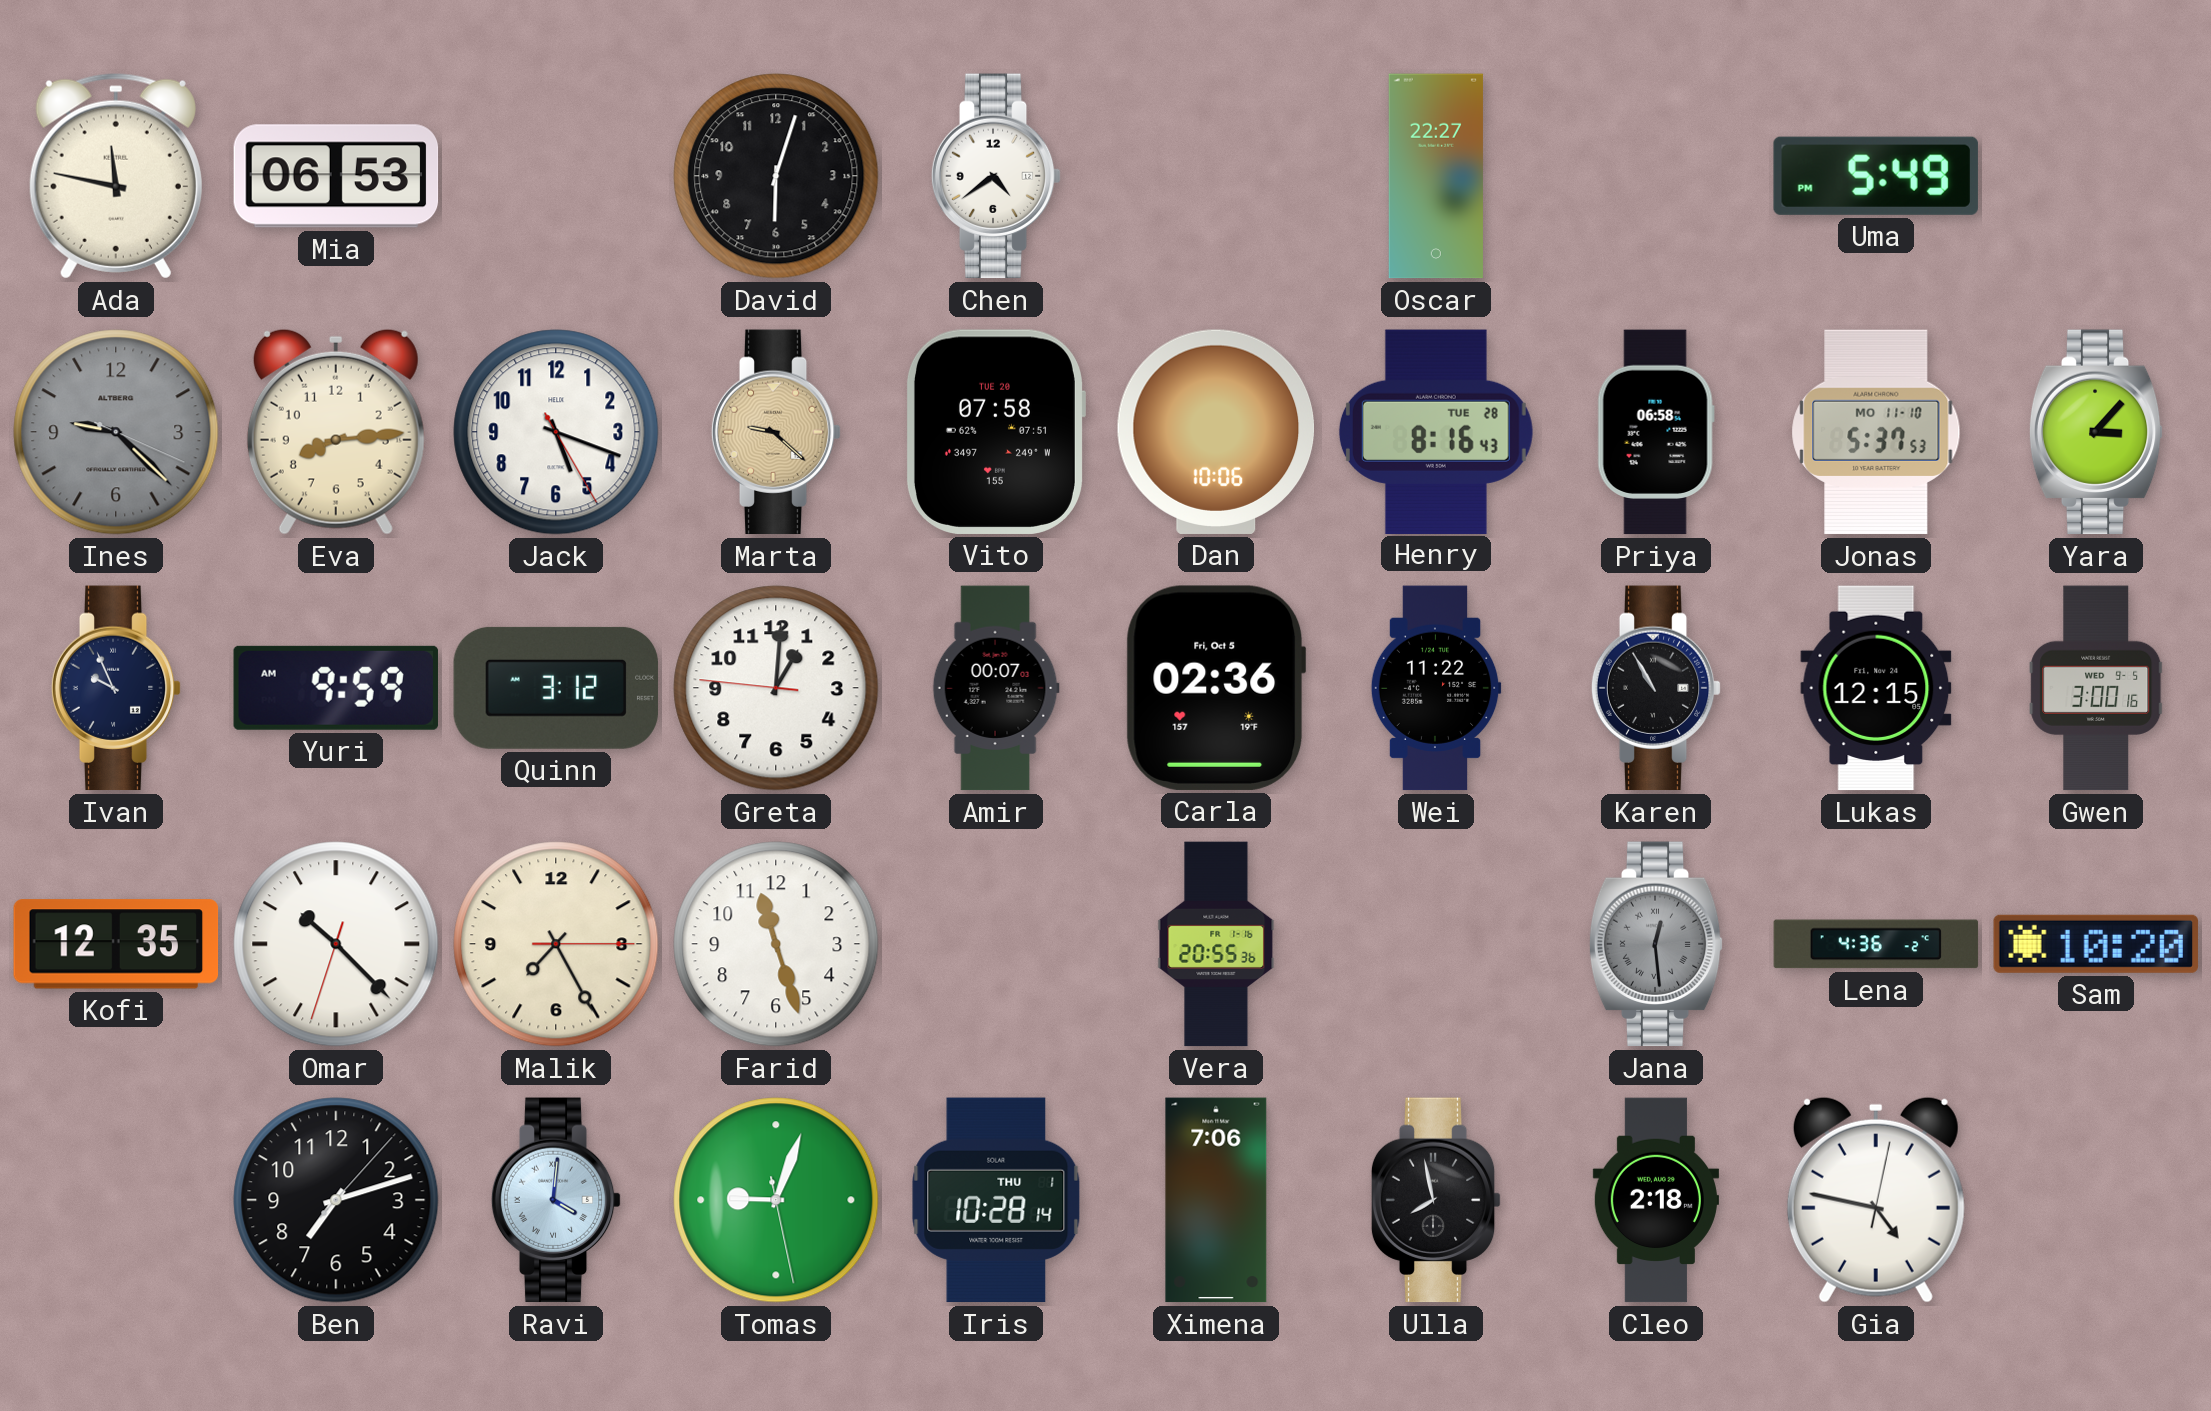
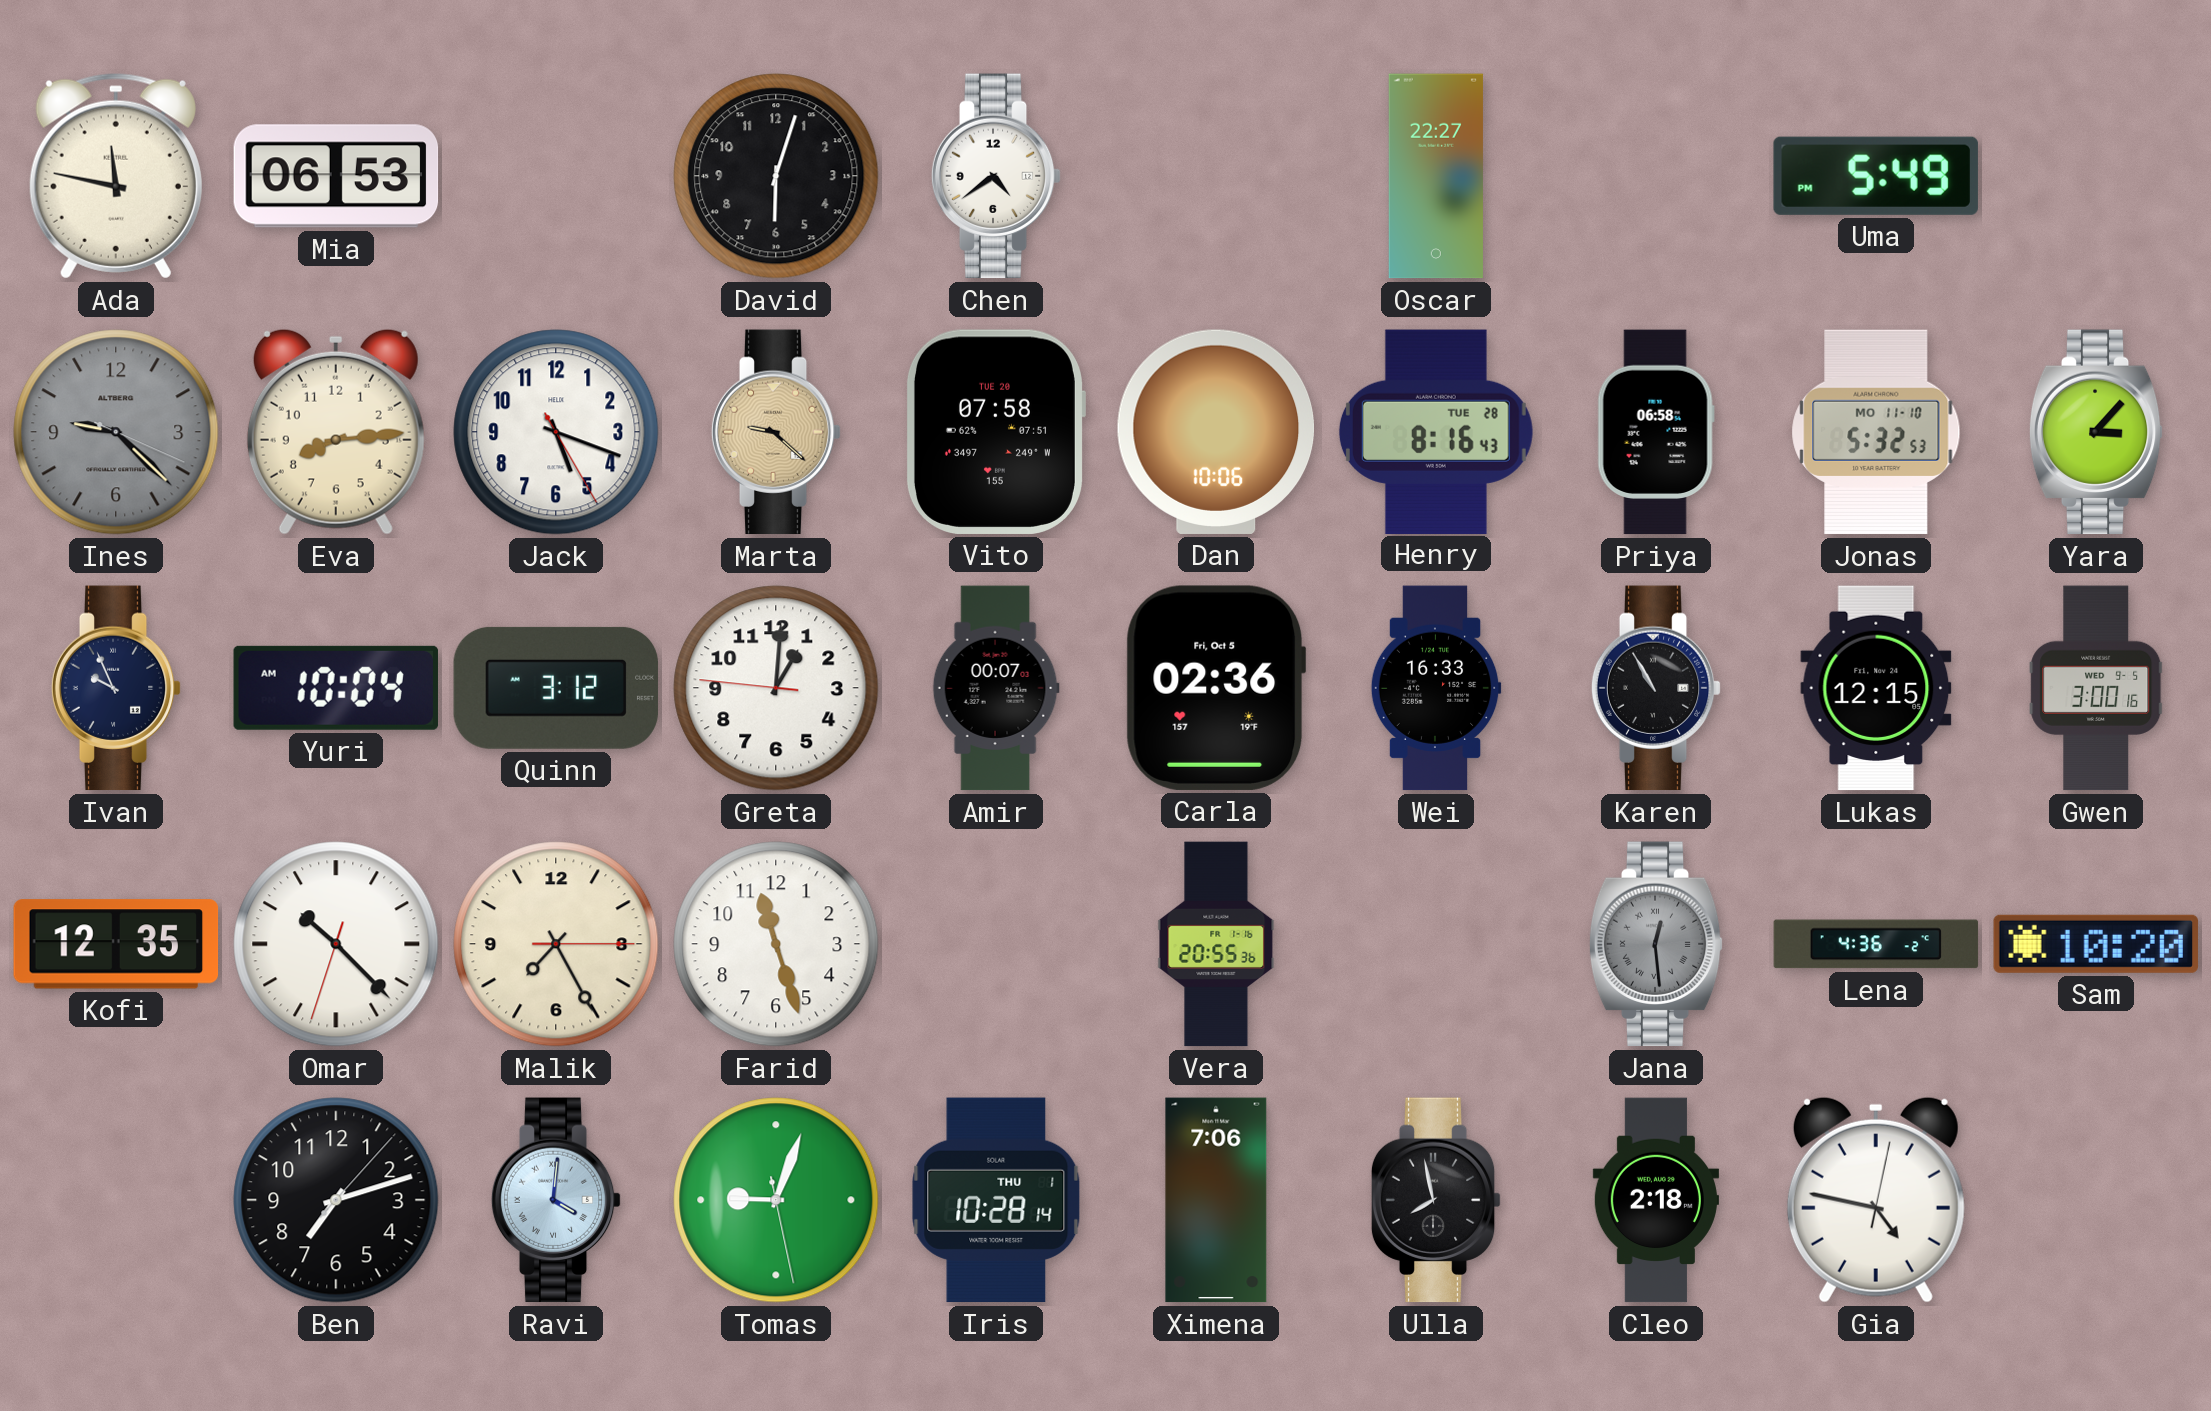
Jonas: 5:37 -> 5:32 (1876, 432)
Yuri: 9:59 -> 10:04 (336, 688)
Wei: 11:22 -> 16:33 (1436, 688)
